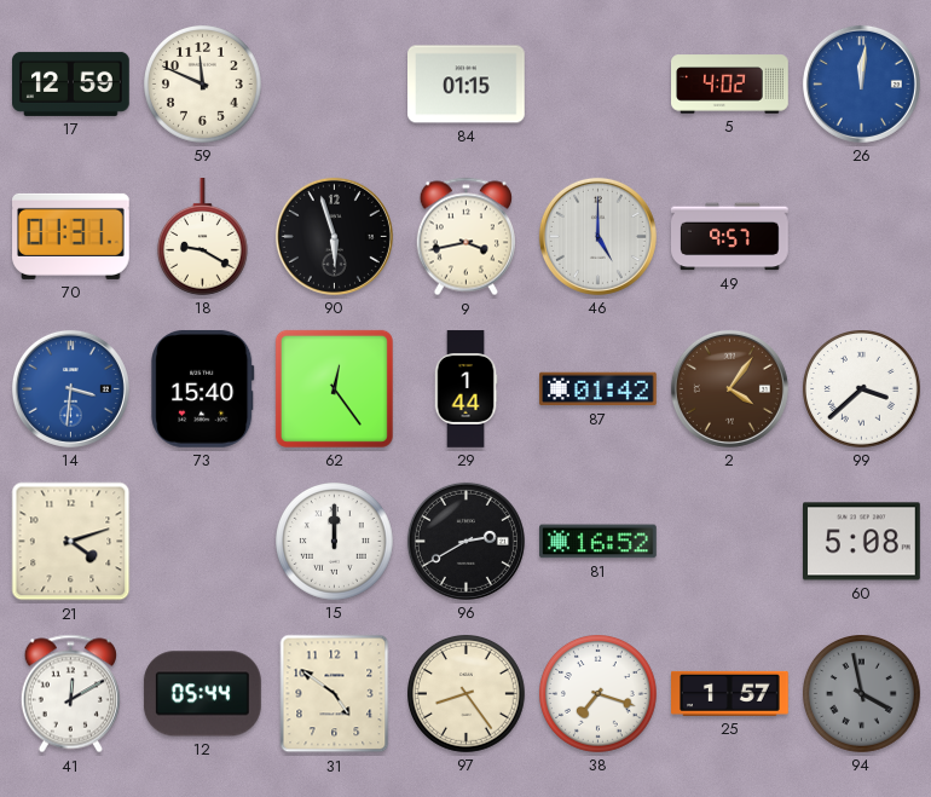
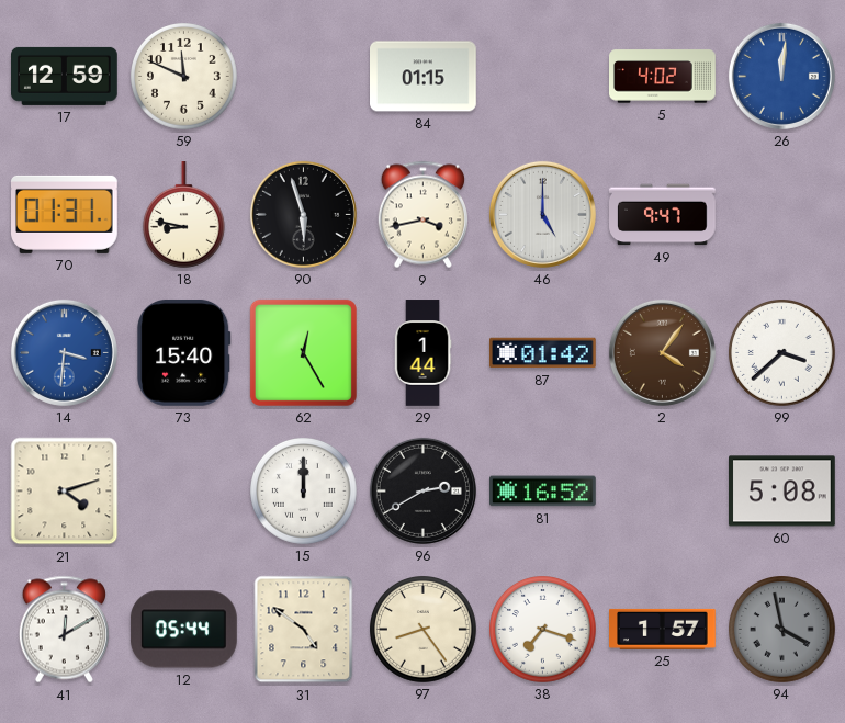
18: 9:20 -> 8:47 (183, 215)
49: 9:57 -> 9:47 (663, 215)
62: 12:24 -> 12:25 (303, 352)
